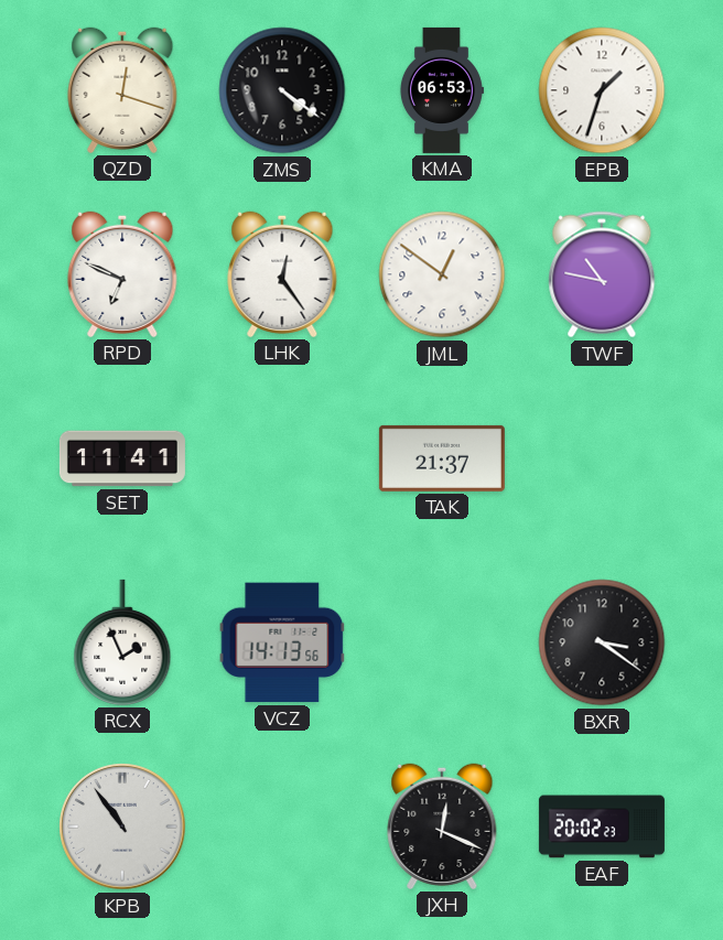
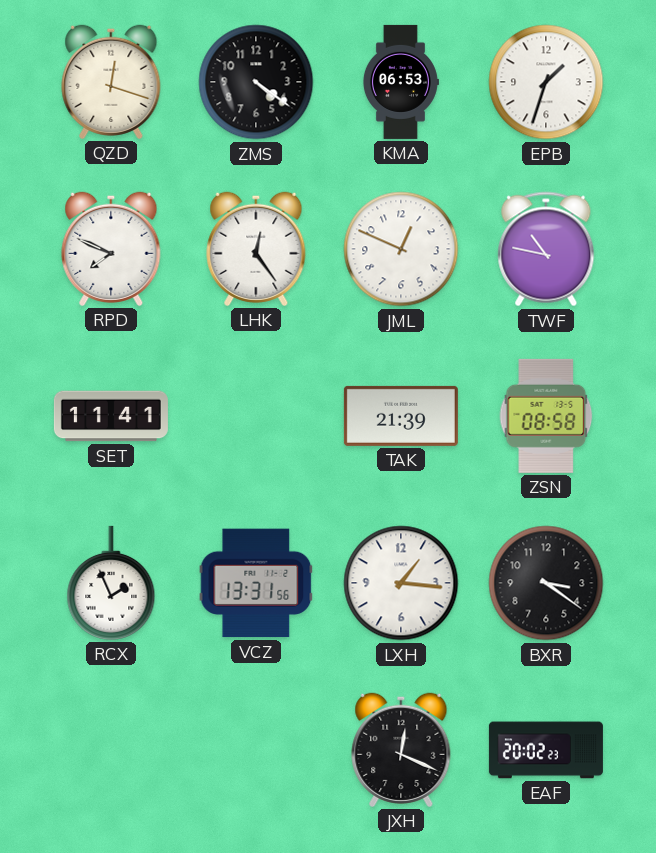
RPD: 6:49 -> 7:49 (111, 249)
JML: 12:51 -> 12:49 (401, 249)
TAK: 21:37 -> 21:39 (401, 416)
ZSN: none -> 08:58 (546, 416)
VCZ: 14:13 -> 13:31 (256, 583)
LXH: none -> 1:16 (401, 583)
KPB: 10:54 -> none (122, 826)
